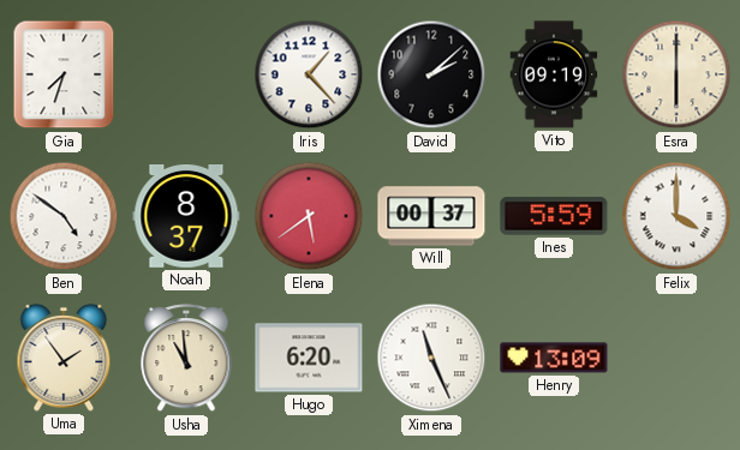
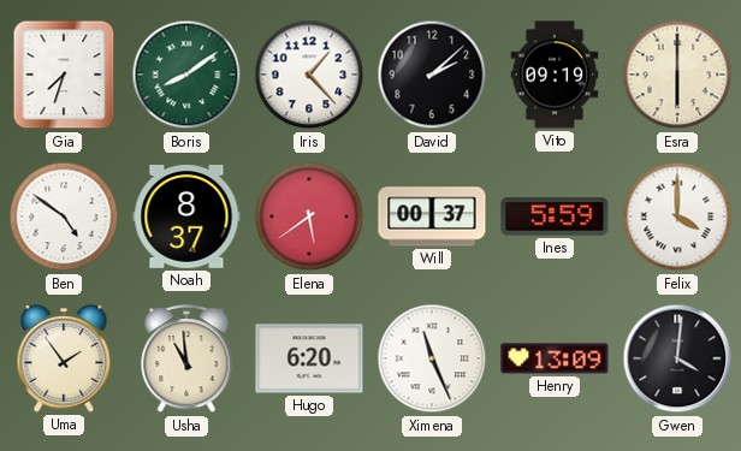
Boris: none -> 8:09 (186, 75)
Gwen: none -> 4:01 (677, 358)
